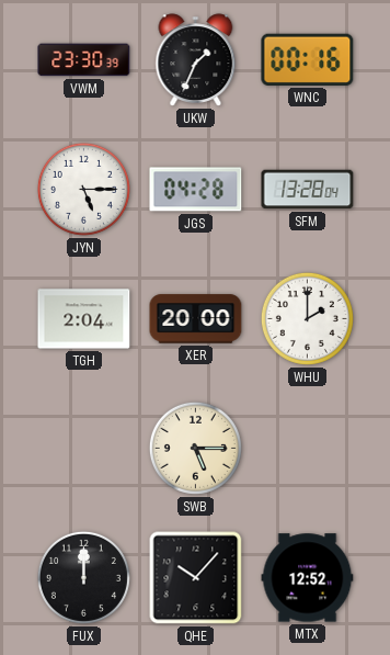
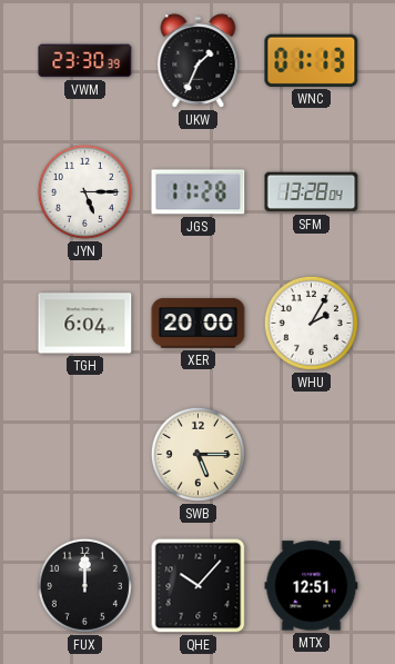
WNC: 00:16 -> 01:13 (312, 60)
JGS: 04:28 -> 11:28 (199, 192)
TGH: 2:04 -> 6:04 (85, 324)
WHU: 2:00 -> 2:05 (311, 323)
MTX: 12:52 -> 12:51 (312, 586)
